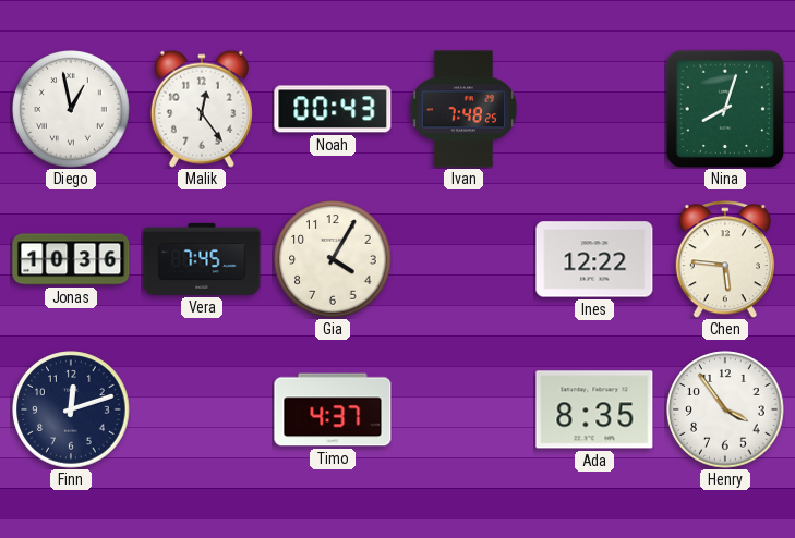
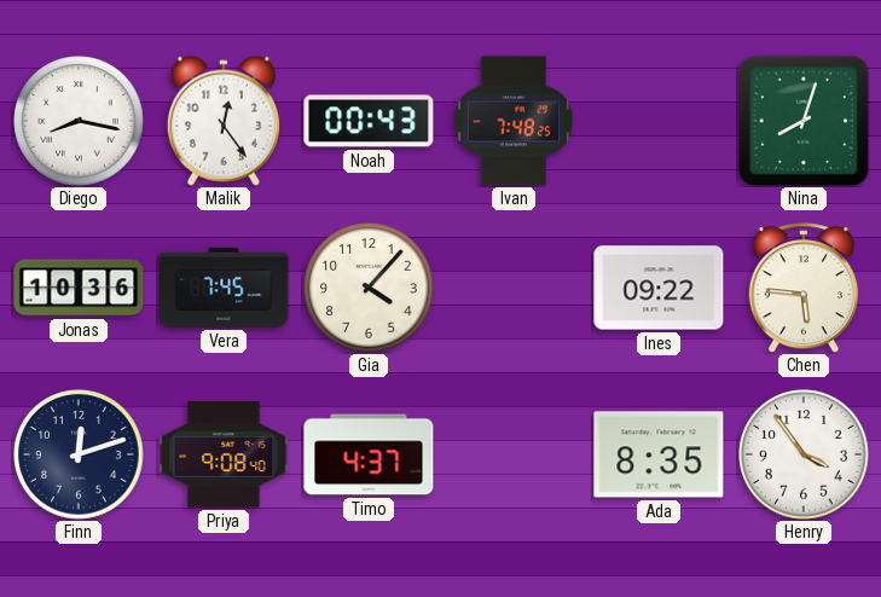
Diego: 12:58 -> 8:17 (79, 121)
Gia: 4:05 -> 4:07 (369, 288)
Ines: 12:22 -> 09:22 (659, 288)
Priya: none -> 9:08 (224, 454)
